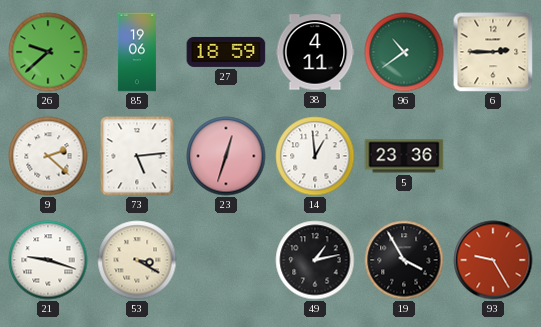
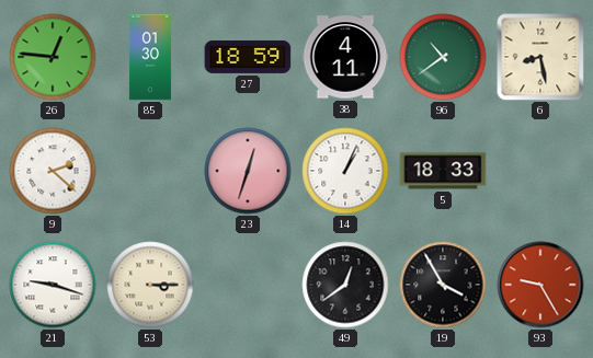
26: 9:38 -> 12:46 (53, 57)
85: 19:06 -> 01:30 (150, 57)
6: 2:45 -> 8:28 (540, 57)
73: 5:14 -> none (137, 156)
14: 12:59 -> 1:04 (345, 171)
5: 23:36 -> 18:33 (443, 171)
53: 3:20 -> 3:15 (150, 285)
49: 1:13 -> 12:39 (345, 285)
